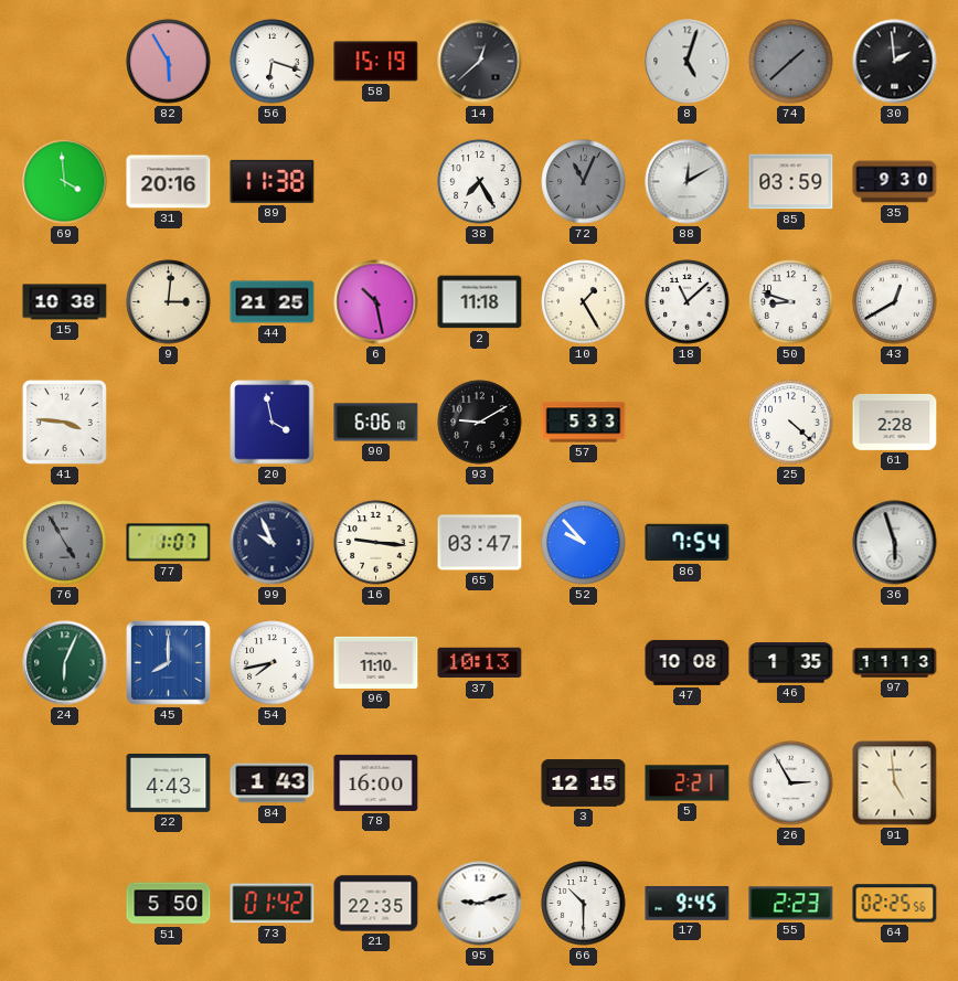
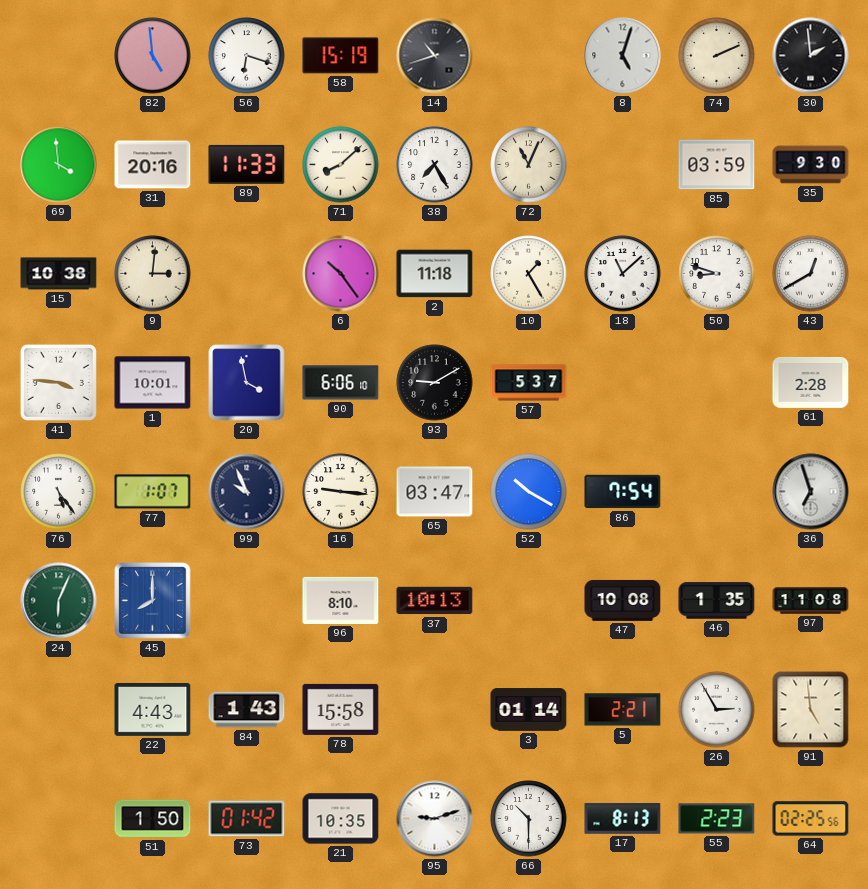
82: 5:55 -> 4:59 (153, 56)
14: 12:38 -> 10:42 (435, 56)
74: 1:38 -> 2:11 (717, 56)
74 dial: grey -> cream (717, 56)
89: 11:38 -> 11:33 (247, 164)
71: none -> 8:08 (341, 165)
72 dial: grey -> cream (529, 165)
88: 12:10 -> none (688, 182)
44: 21:25 -> none (273, 302)
6: 10:28 -> 10:24 (341, 274)
1: none -> 10:01 (153, 383)
57: 5:33 -> 5:37 (529, 383)
25: 4:22 -> none (791, 423)
76: 4:55 -> 5:24 (59, 492)
76 dial: grey -> white (59, 492)
52: 9:53 -> 10:20 (529, 492)
36: 5:57 -> 6:57 (811, 492)
54: 7:43 -> none (273, 663)
96: 11:10 -> 8:10 (341, 600)
97: 11:13 -> 11:08 (811, 601)
78: 16:00 -> 15:58 (341, 709)
3: 12:15 -> 01:14 (529, 710)
51: 5:50 -> 1:50 (153, 819)
21: 22:35 -> 10:35 (341, 819)
17: 9:45 -> 8:13 (623, 819)
